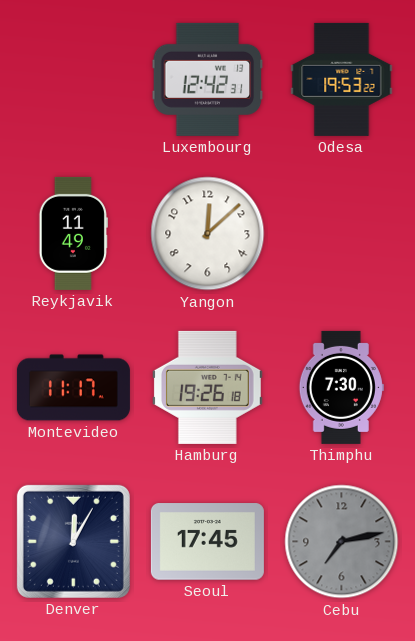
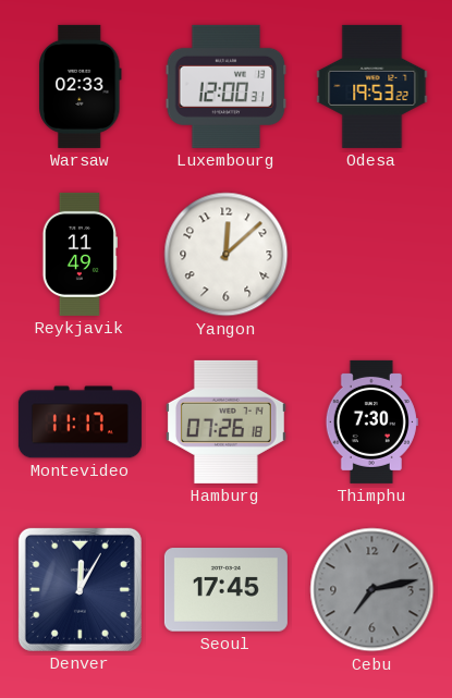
Warsaw: none -> 02:33 (81, 86)
Luxembourg: 12:42 -> 12:00 (227, 86)
Hamburg: 19:26 -> 07:26 (225, 421)
